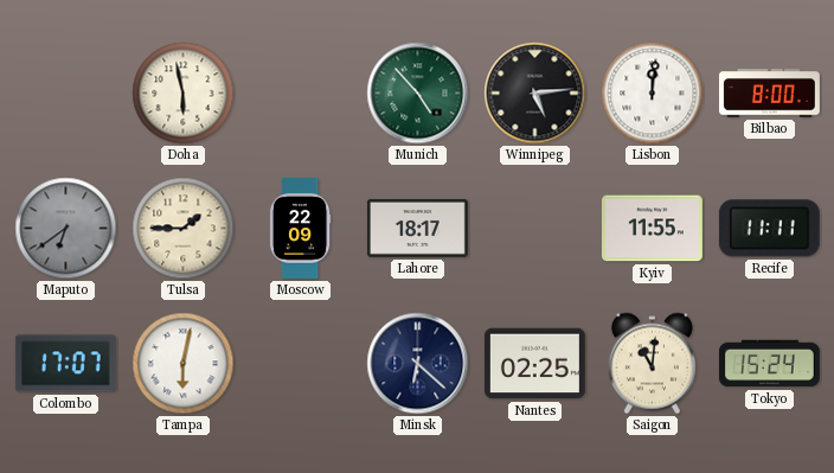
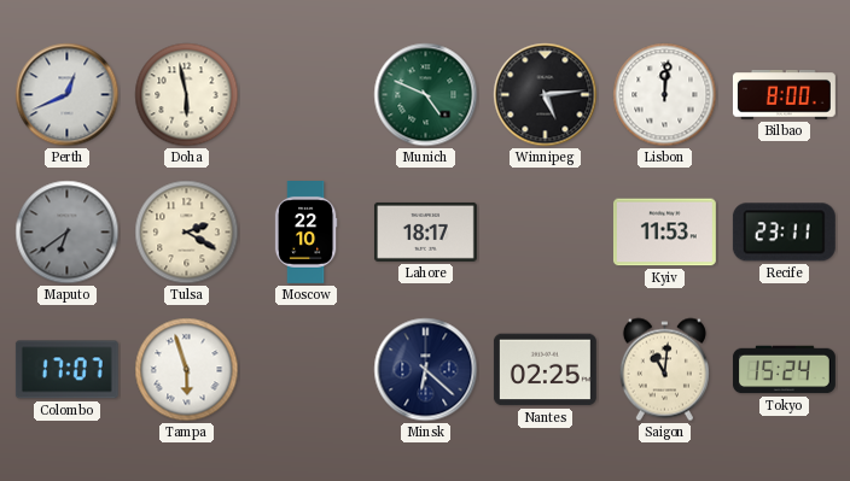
Perth: none -> 12:41 (68, 95)
Munich: 4:53 -> 4:49 (426, 95)
Tulsa: 1:45 -> 2:20 (187, 233)
Moscow: 22:09 -> 22:10 (305, 233)
Kyiv: 11:55 -> 11:53 (664, 233)
Recife: 11:11 -> 23:11 (784, 233)
Tampa: 6:02 -> 5:57 (187, 370)
